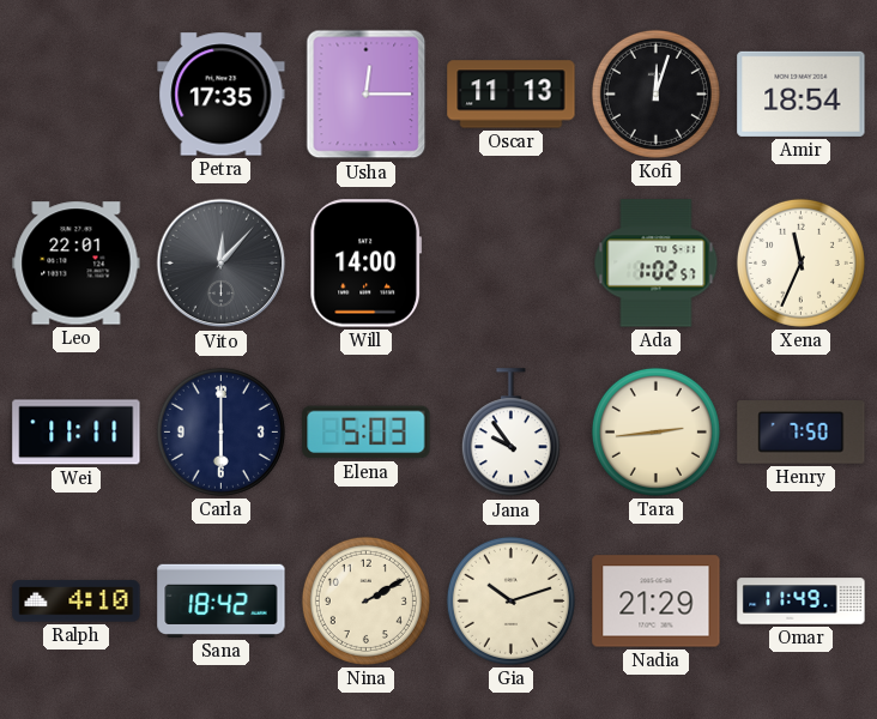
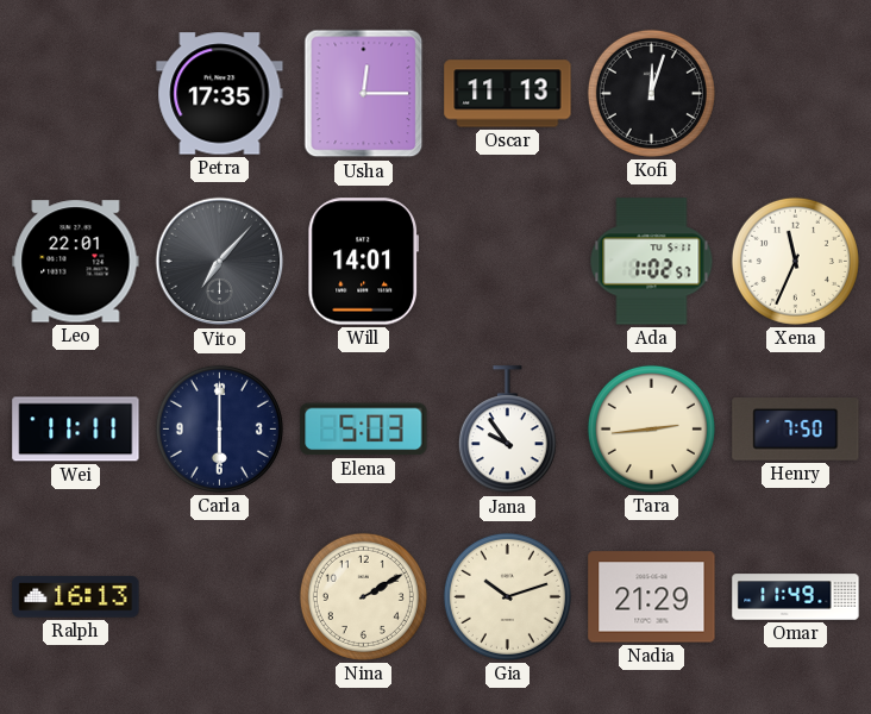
Amir: 18:54 -> none (802, 93)
Vito: 12:07 -> 7:07 (220, 262)
Will: 14:00 -> 14:01 (364, 262)
Ralph: 4:10 -> 16:13 (76, 597)
Sana: 18:42 -> none (222, 600)
